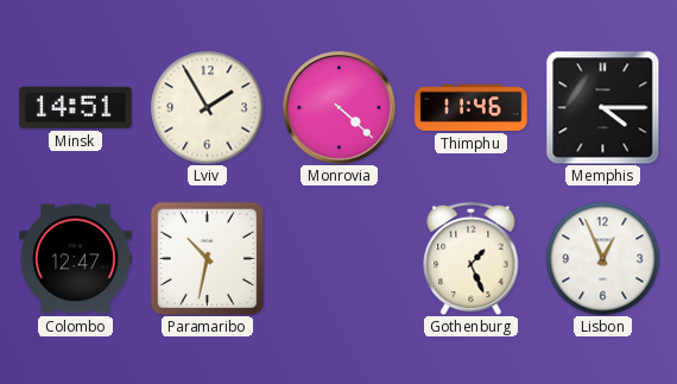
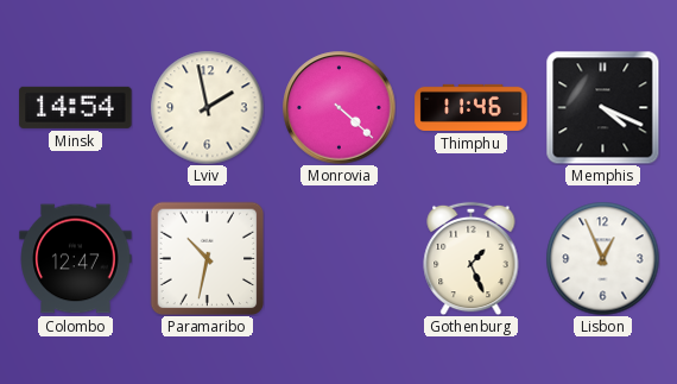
Minsk: 14:51 -> 14:54 (76, 107)
Lviv: 1:55 -> 1:58 (207, 107)
Memphis: 4:15 -> 4:19 (602, 107)
